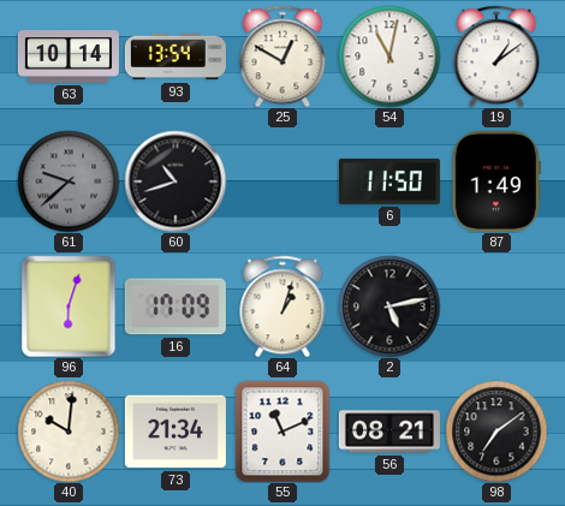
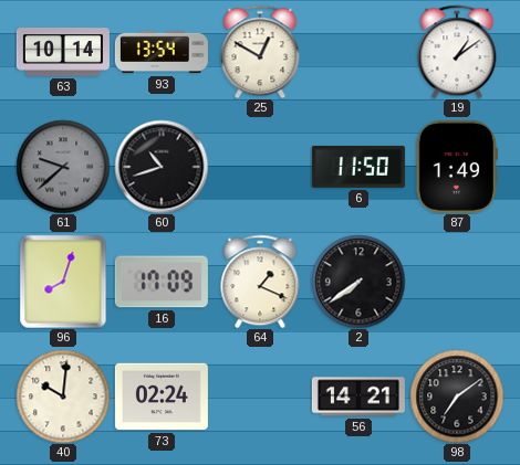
54: 11:02 -> none (389, 56)
96: 6:03 -> 8:03 (63, 282)
64: 1:03 -> 1:19 (260, 282)
2: 5:13 -> 7:39 (358, 282)
73: 21:34 -> 02:24 (162, 397)
55: 11:11 -> none (282, 431)
56: 08:21 -> 14:21 (358, 397)
